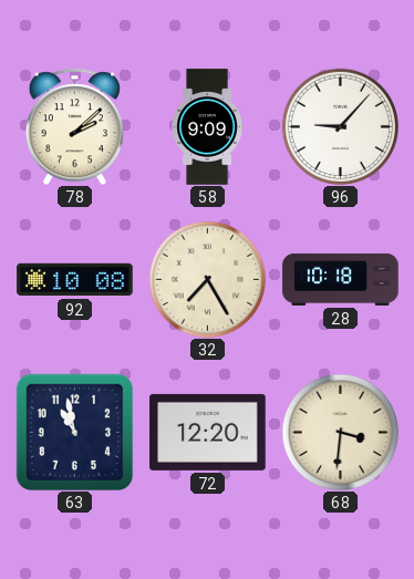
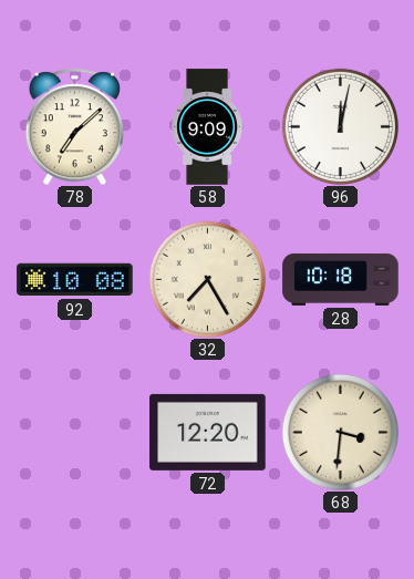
78: 2:08 -> 7:08 (74, 126)
96: 9:07 -> 12:02 (340, 126)
63: 10:58 -> none (74, 432)
